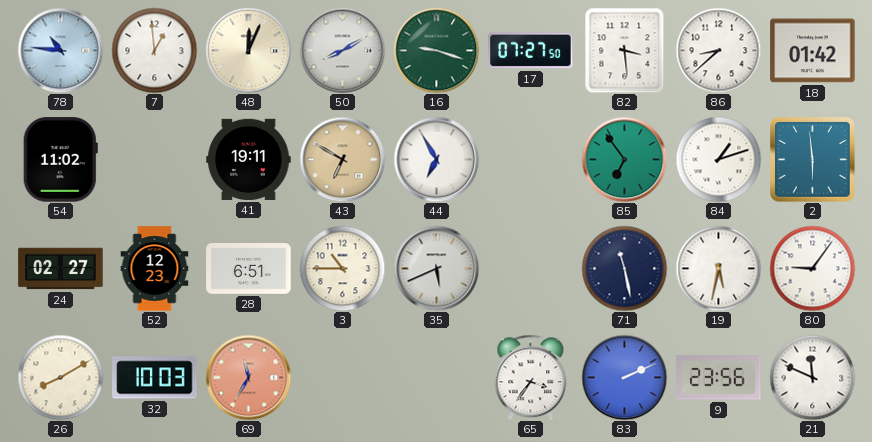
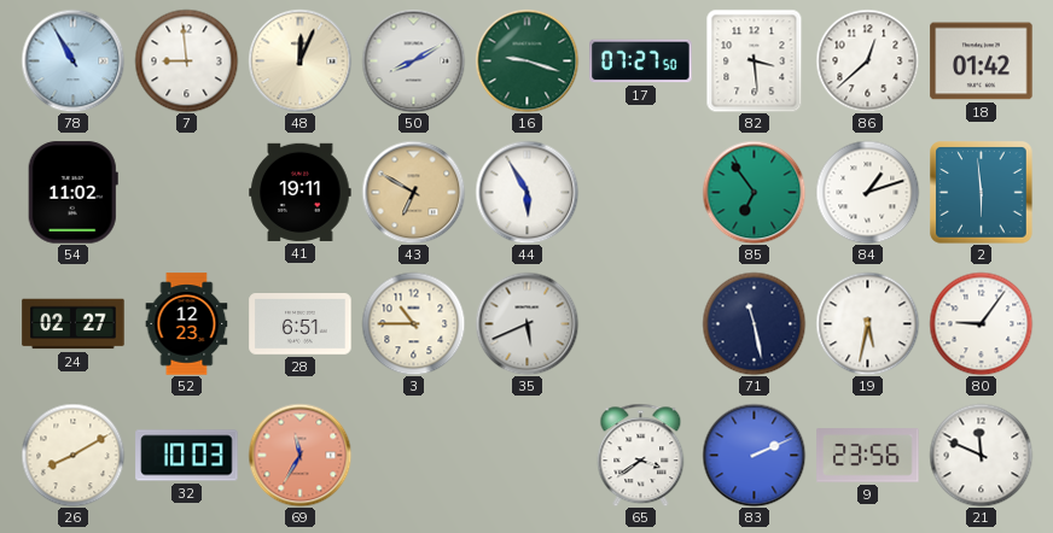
78: 10:46 -> 10:55 (72, 60)
7: 12:59 -> 8:59 (186, 60)
86: 8:38 -> 12:38 (867, 60)
44: 6:55 -> 5:55 (526, 192)
65: 3:36 -> 3:39 (641, 455)
